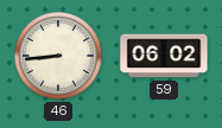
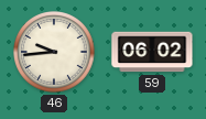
46: 8:44 -> 9:44 (55, 53)
